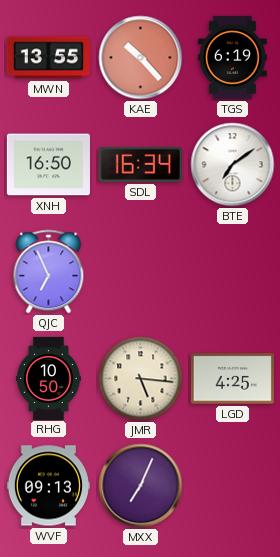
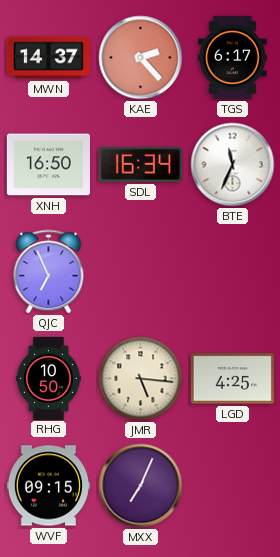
MWN: 13:55 -> 14:37 (48, 58)
KAE: 10:23 -> 2:23 (141, 58)
TGS: 6:19 -> 6:17 (232, 57)
BTE: 7:09 -> 11:34 (233, 165)
WVF: 09:13 -> 09:15 (48, 486)
